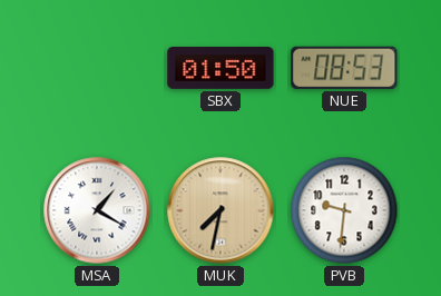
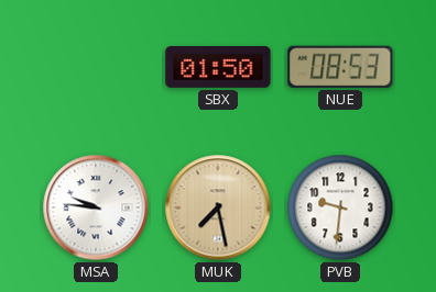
MSA: 1:20 -> 9:46 (96, 207)
MUK: 7:32 -> 7:28 (218, 207)
